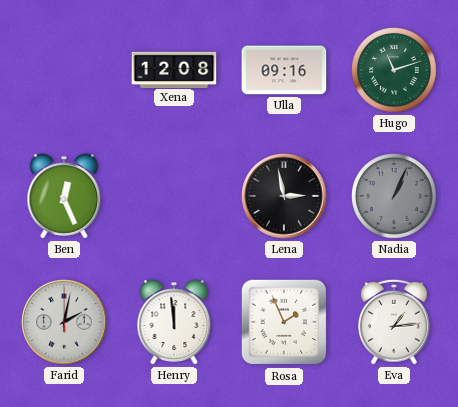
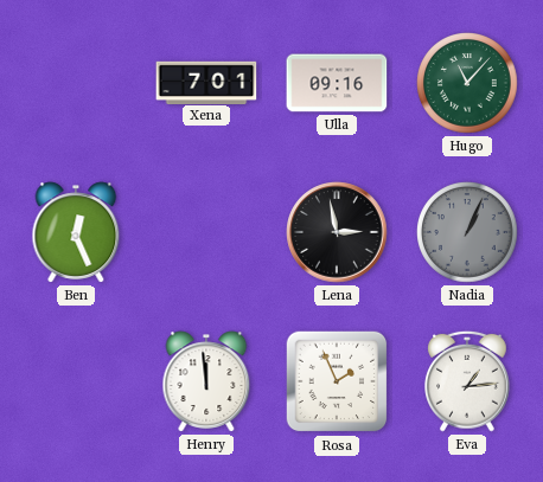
Xena: 12:08 -> 7:01 (206, 82)
Hugo: 11:12 -> 11:07 (468, 84)
Farid: 2:02 -> none (64, 322)
